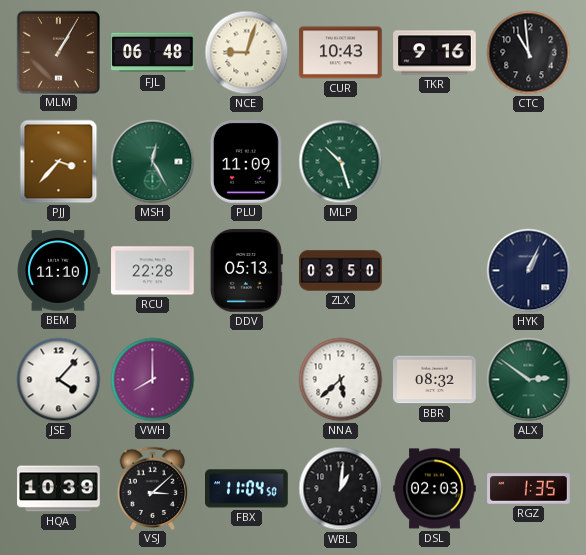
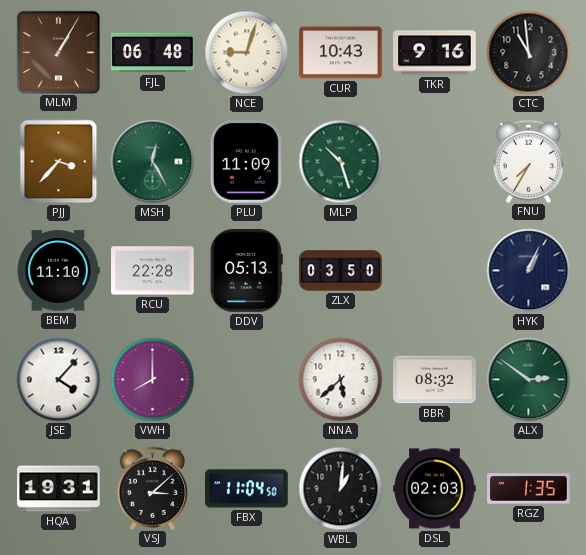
FNU: none -> 7:35 (529, 161)
HQA: 10:39 -> 19:31 (59, 489)
